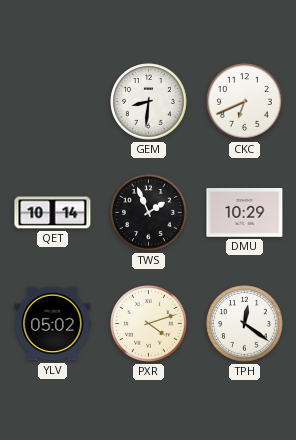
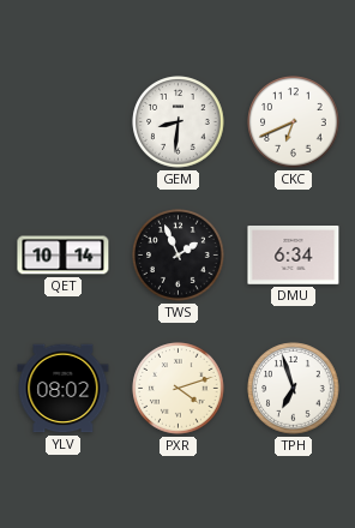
DMU: 10:29 -> 6:34 (294, 256)
YLV: 05:02 -> 08:02 (64, 389)
TPH: 12:21 -> 6:57 (294, 389)
